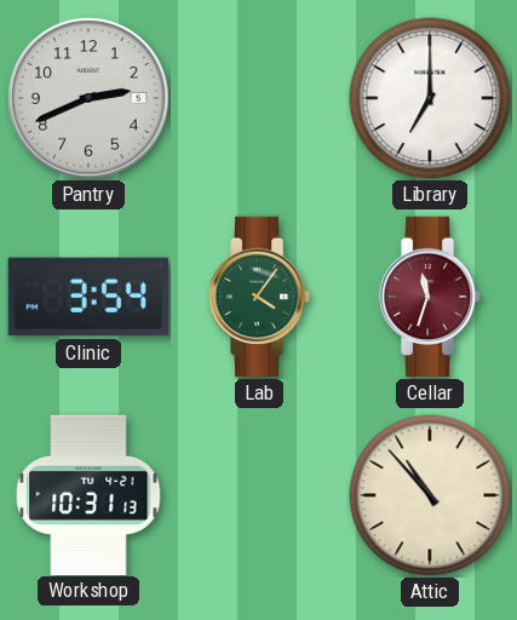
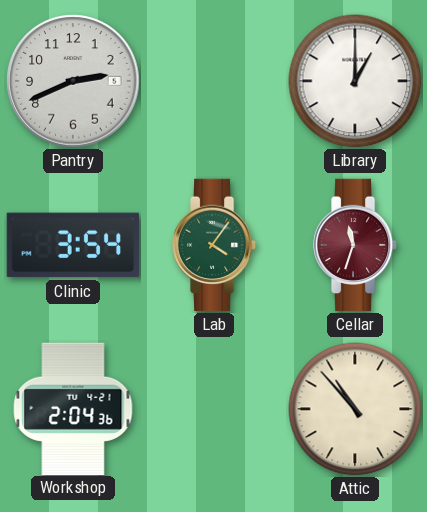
Library: 7:00 -> 1:00 (355, 81)
Workshop: 10:31 -> 2:04 (73, 408)
